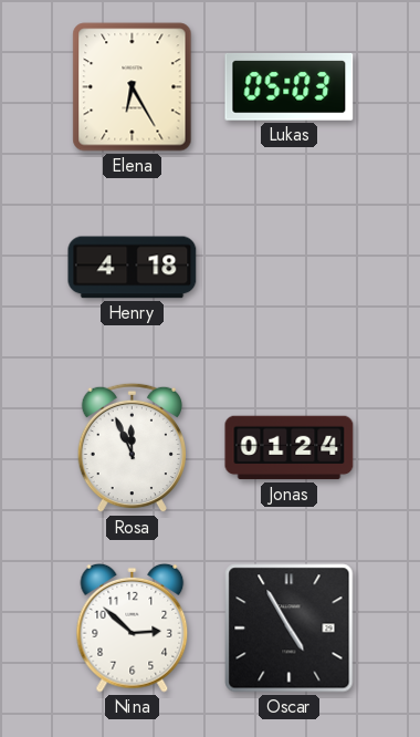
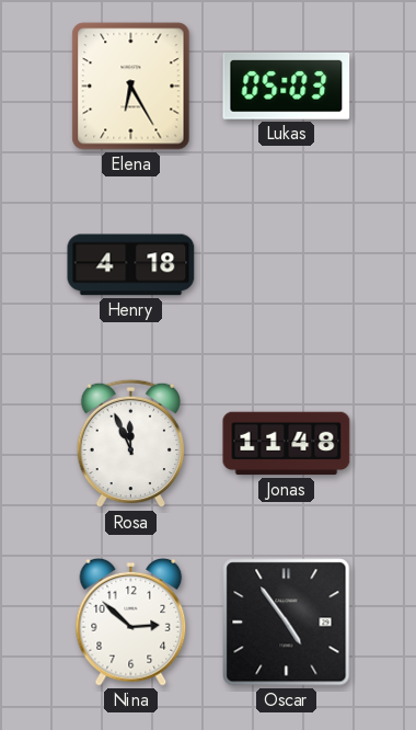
Jonas: 01:24 -> 11:48 (287, 444)
Oscar: 4:55 -> 4:54 (287, 623)
